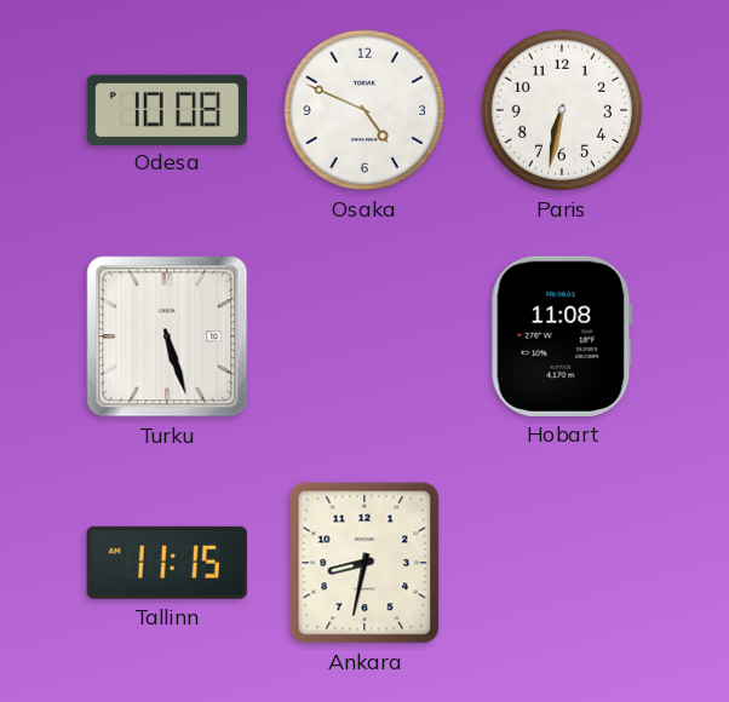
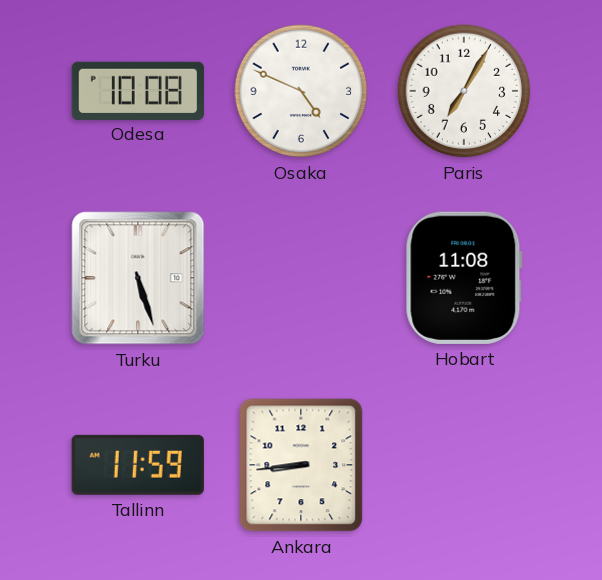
Paris: 6:32 -> 7:05 (464, 91)
Tallinn: 11:15 -> 11:59 (138, 465)
Ankara: 8:32 -> 8:44 (301, 465)
